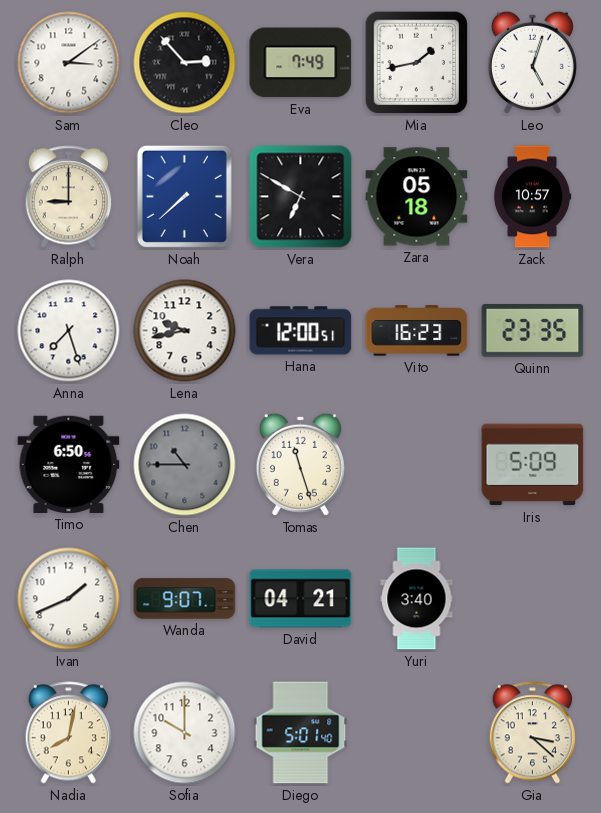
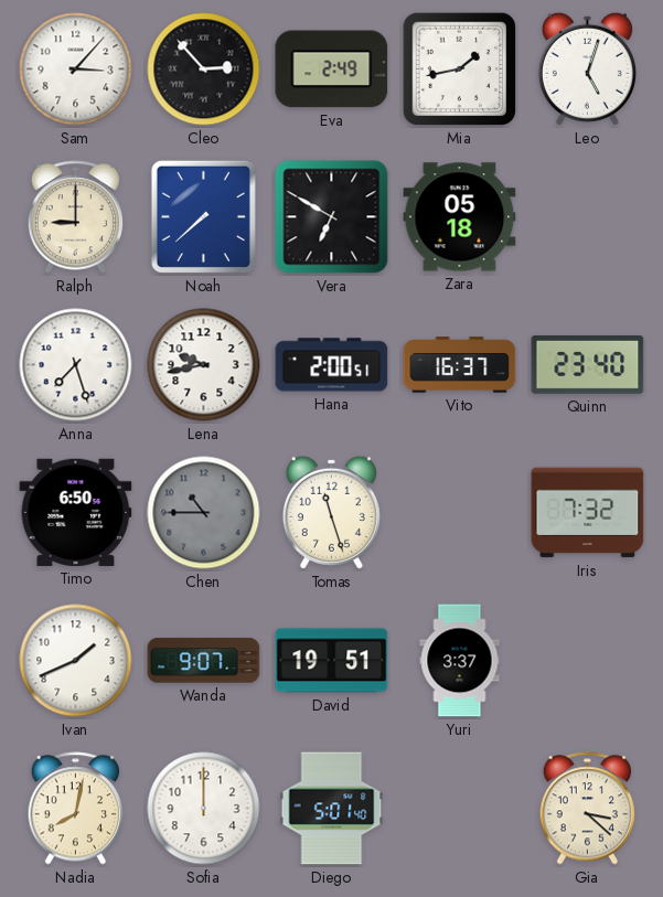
Sam: 3:09 -> 3:07 (76, 70)
Eva: 7:49 -> 2:49 (332, 70)
Zack: 10:57 -> none (532, 197)
Hana: 12:00 -> 2:00 (332, 365)
Vito: 16:23 -> 16:37 (460, 365)
Quinn: 23:35 -> 23:40 (588, 364)
Iris: 5:09 -> 7:32 (588, 513)
David: 04:21 -> 19:51 (332, 661)
Yuri: 3:40 -> 3:37 (460, 661)
Sofia: 10:00 -> 12:00 (204, 809)
